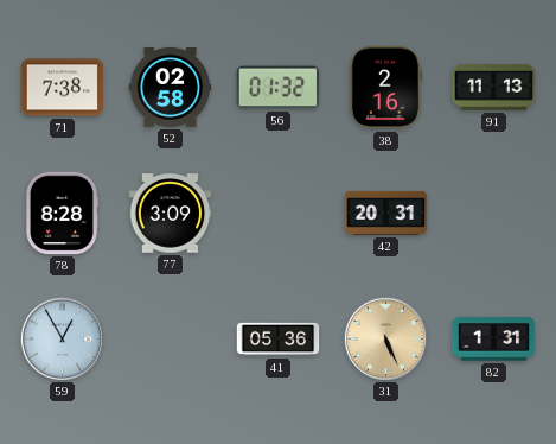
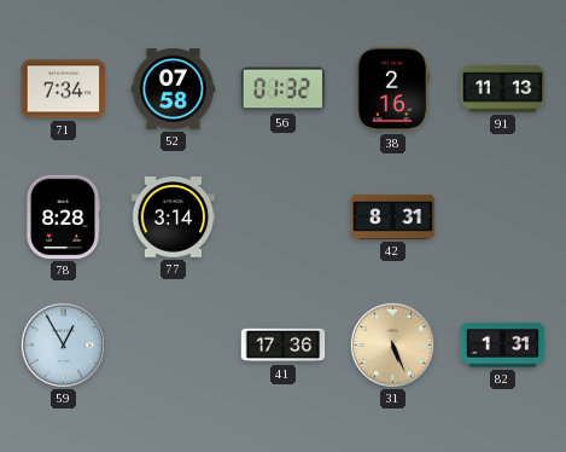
71: 7:38 -> 7:34 (64, 89)
52: 02:58 -> 07:58 (174, 89)
77: 3:09 -> 3:14 (174, 218)
42: 20:31 -> 8:31 (393, 216)
41: 05:36 -> 17:36 (284, 346)
